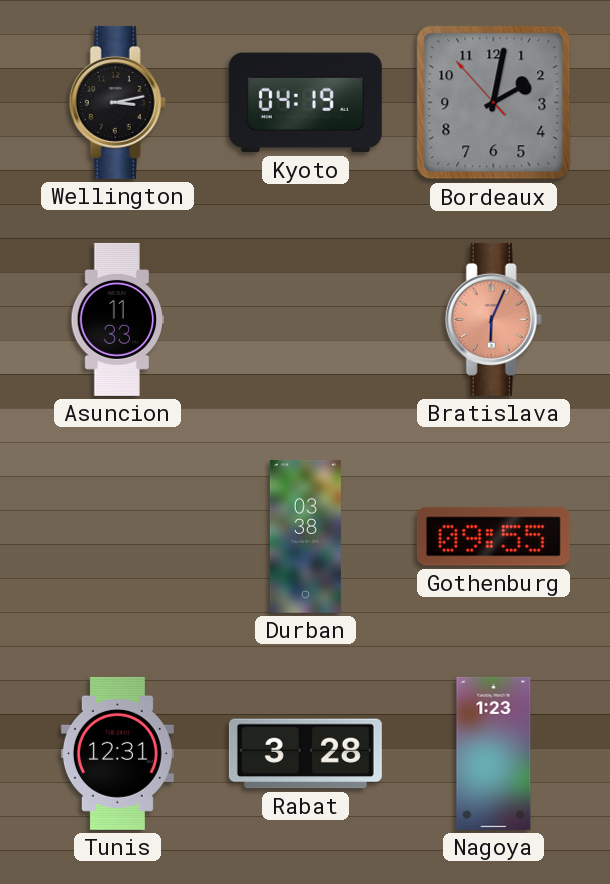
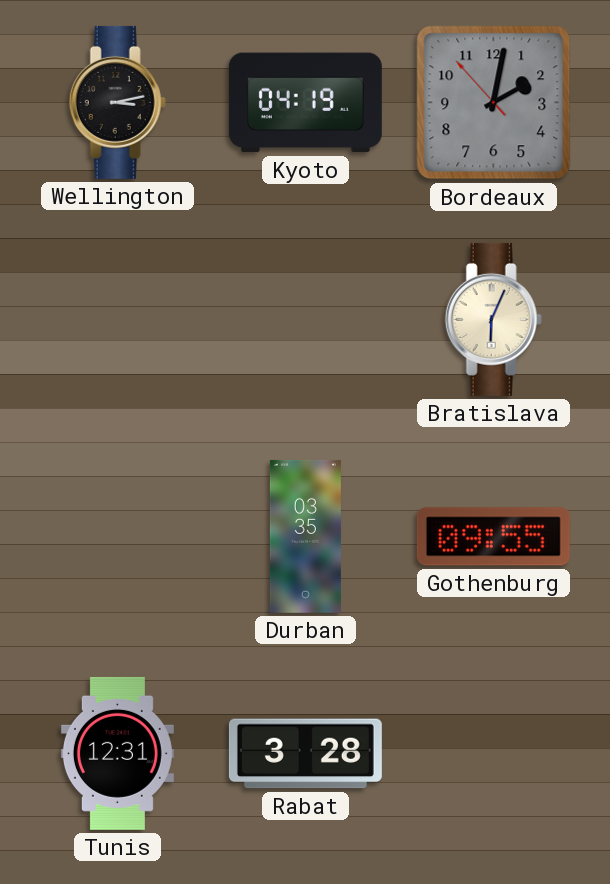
Asuncion: 11:33 -> none (118, 319)
Bratislava dial: salmon -> cream (493, 319)
Durban: 03:38 -> 03:35 (305, 536)
Nagoya: 1:23 -> none (494, 753)
